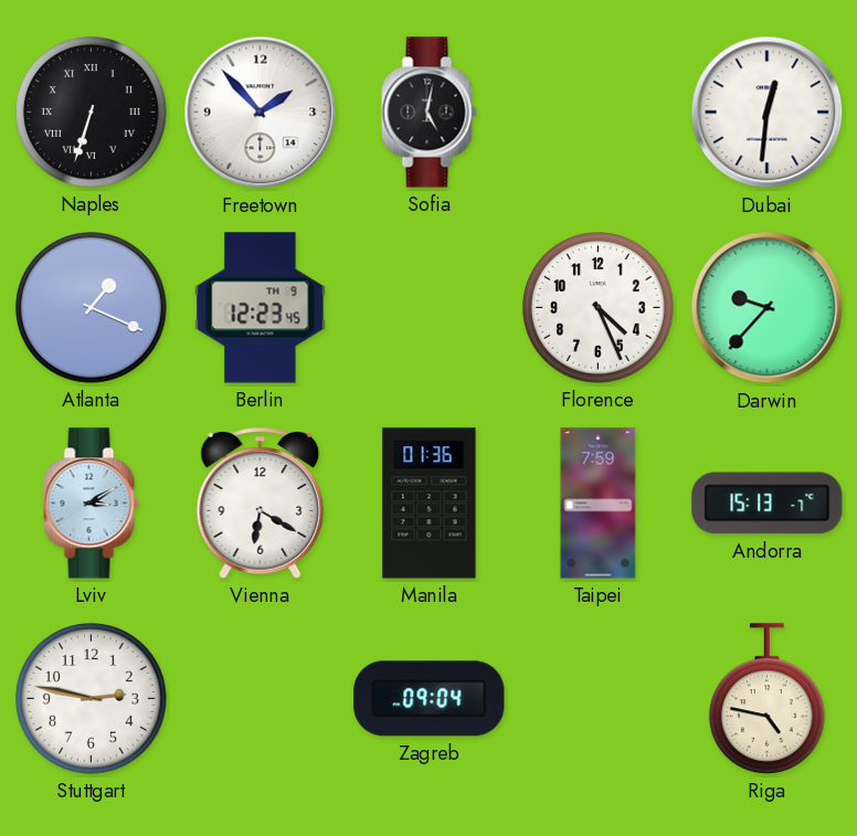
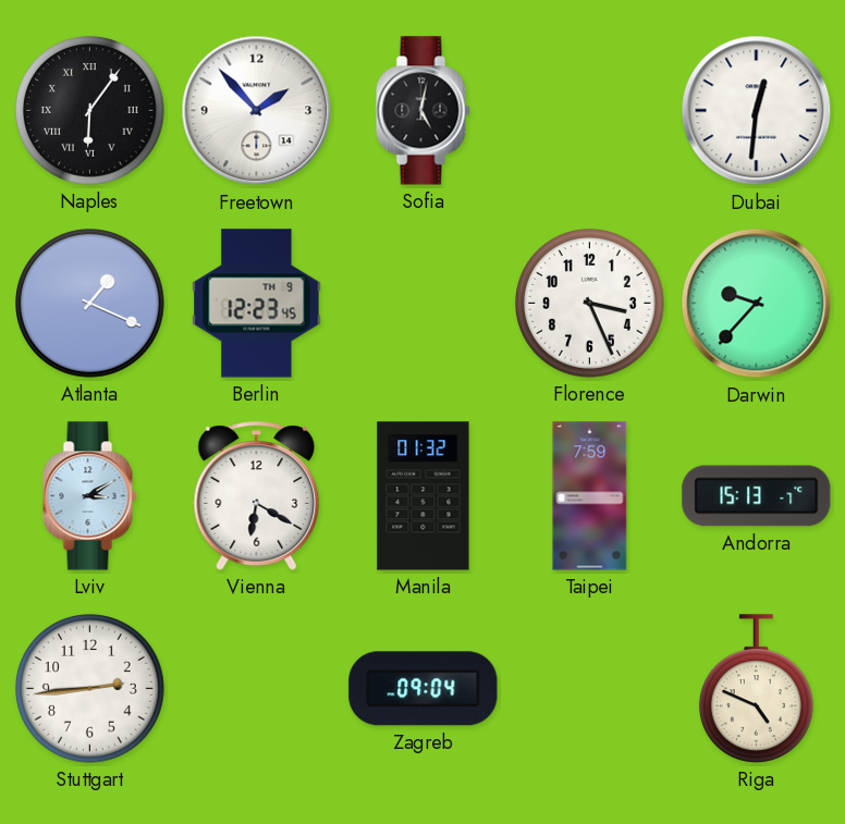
Naples: 6:33 -> 6:06 (90, 111)
Florence: 4:26 -> 3:26 (590, 304)
Manila: 01:36 -> 01:32 (424, 496)
Stuttgart: 2:47 -> 2:44 (90, 689)
Riga: 4:47 -> 4:49 (756, 689)
